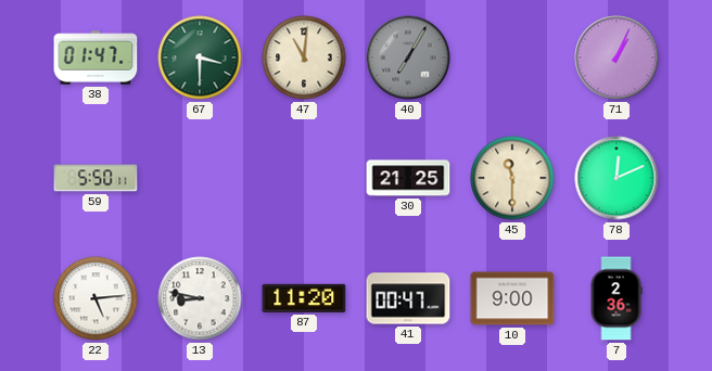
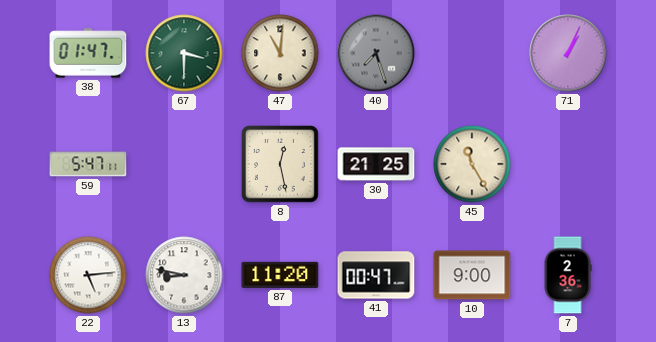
40: 7:05 -> 7:27 (376, 53)
59: 5:50 -> 5:47 (88, 164)
8: none -> 12:28 (281, 165)
45: 11:30 -> 11:25 (472, 164)
78: 12:11 -> none (616, 178)
